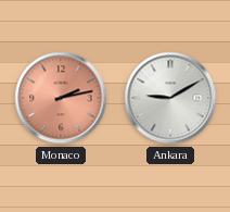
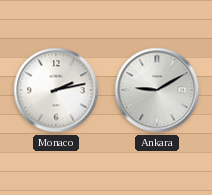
Monaco dial: salmon -> white (56, 90)
